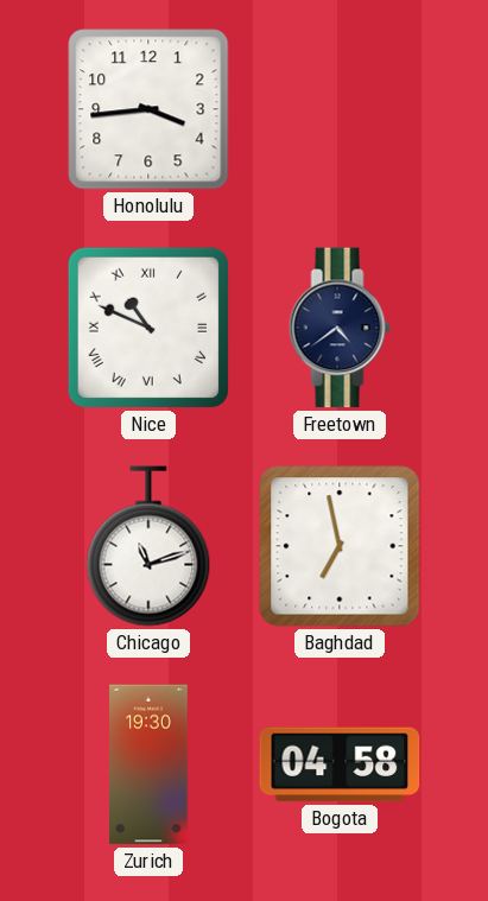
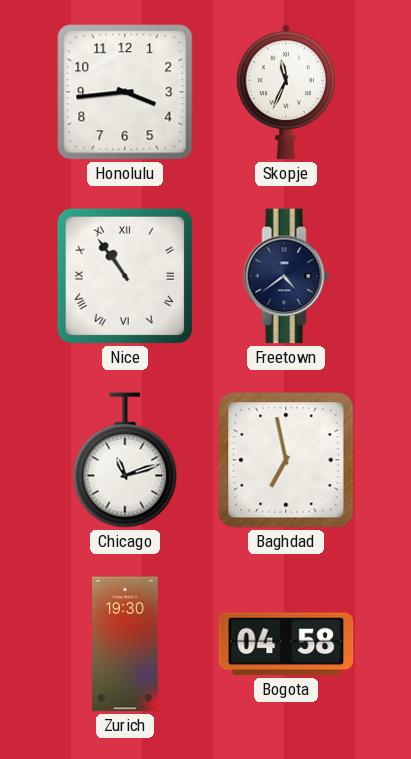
Skopje: none -> 11:34 (286, 92)
Nice: 10:49 -> 10:54 (125, 276)
